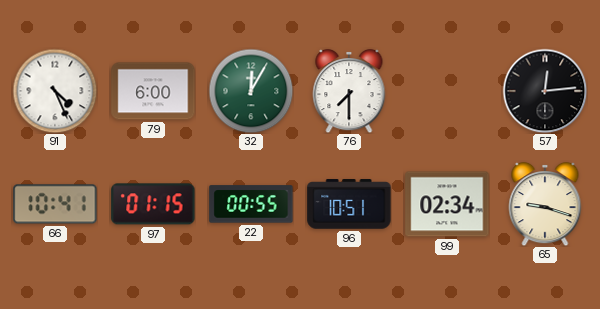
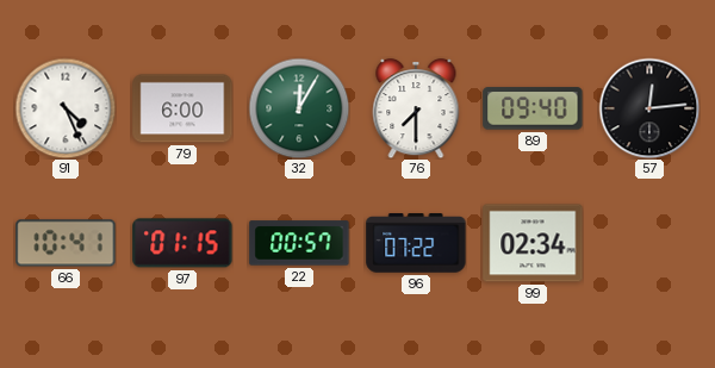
89: none -> 09:40 (533, 108)
22: 00:55 -> 00:57 (299, 243)
96: 10:51 -> 07:22 (416, 243)
65: 9:18 -> none (545, 204)
